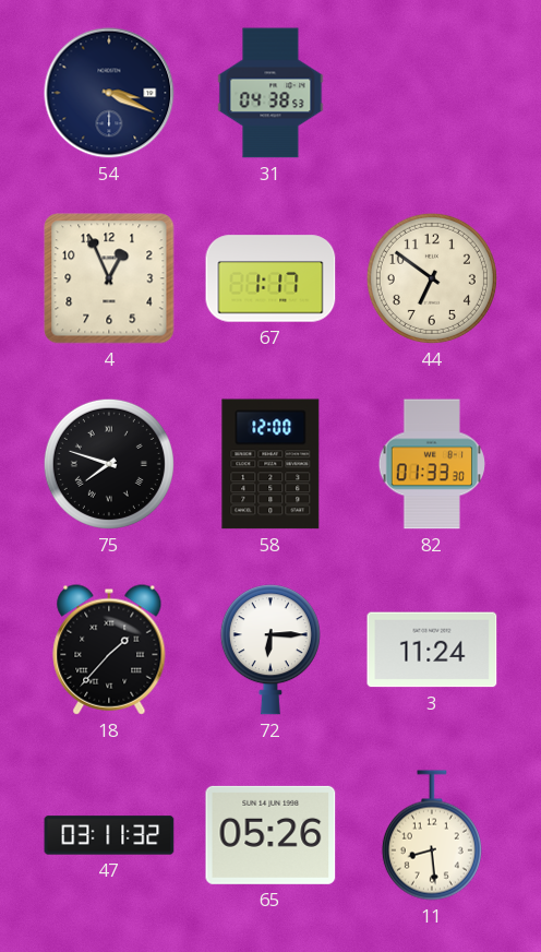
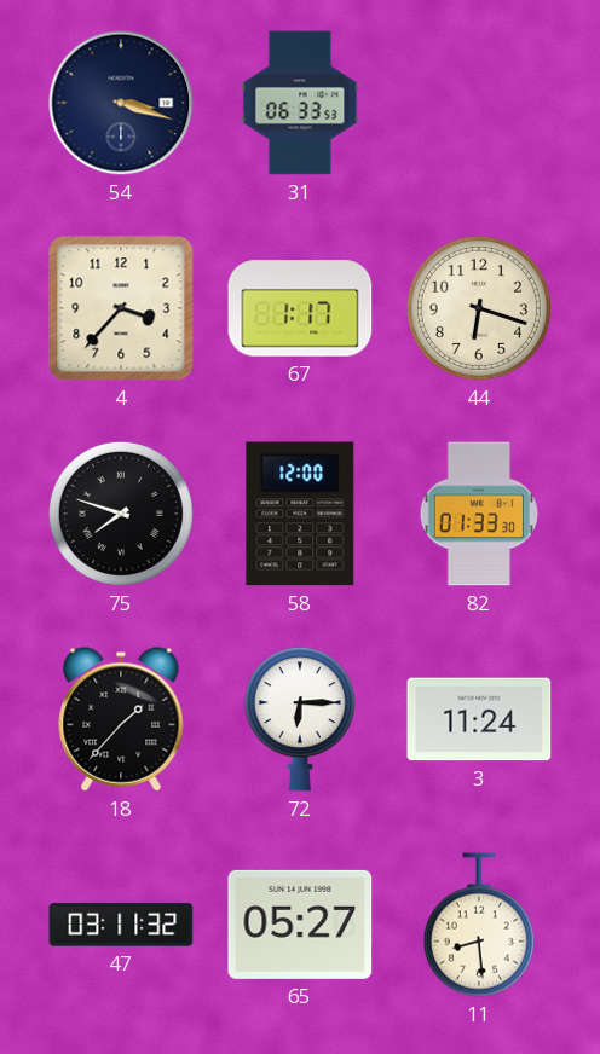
54: 3:19 -> 3:18 (121, 103)
31: 04:38 -> 06:33 (300, 103)
4: 12:56 -> 3:37 (121, 308)
44: 6:51 -> 6:18 (479, 308)
65: 05:26 -> 05:27 (300, 925)
